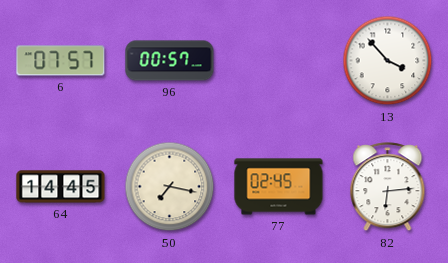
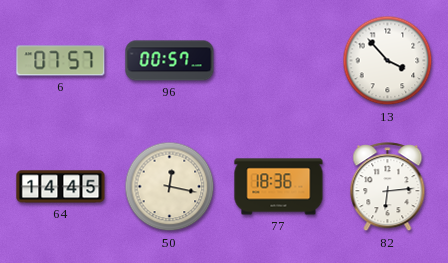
50: 7:17 -> 12:17 (170, 187)
77: 02:45 -> 18:36 (279, 187)
